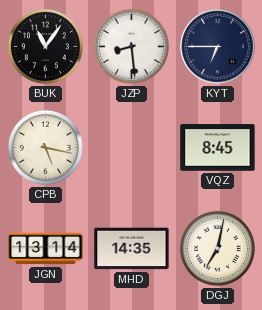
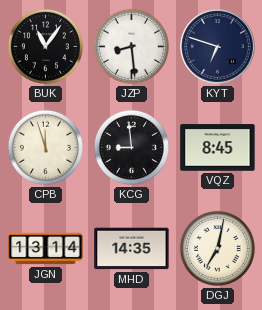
KYT: 6:45 -> 6:48 (218, 47)
CPB: 5:17 -> 11:57 (45, 147)
KCG: none -> 8:59 (131, 147)
